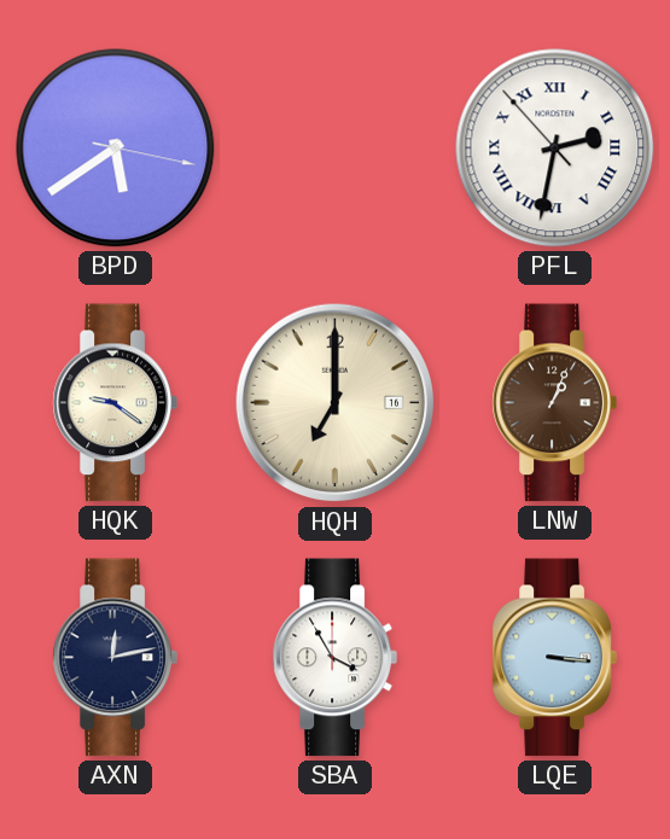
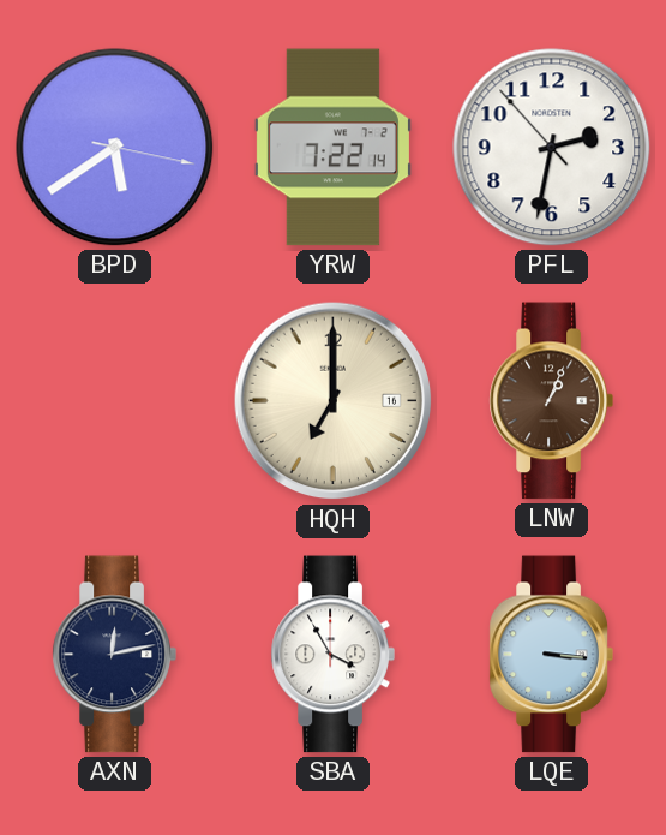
YRW: none -> 7:22 (332, 148)
PFL numerals: Roman -> Arabic (552, 148)
HQK: 9:21 -> none (115, 403)
